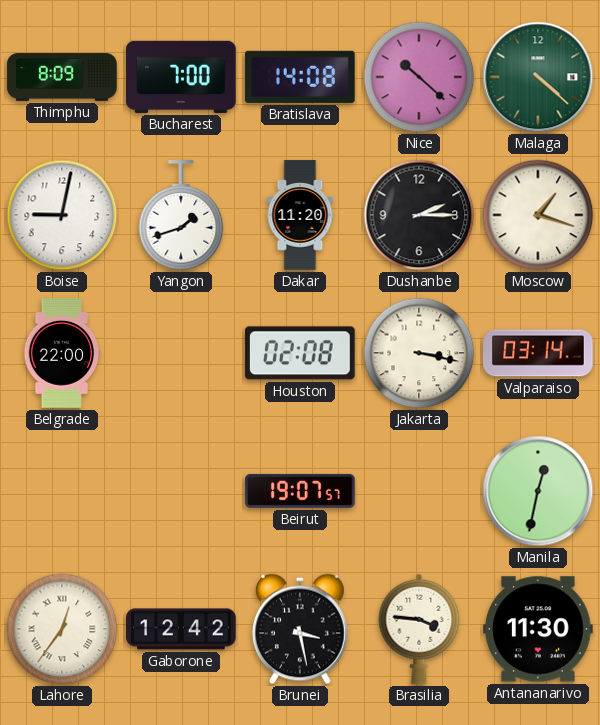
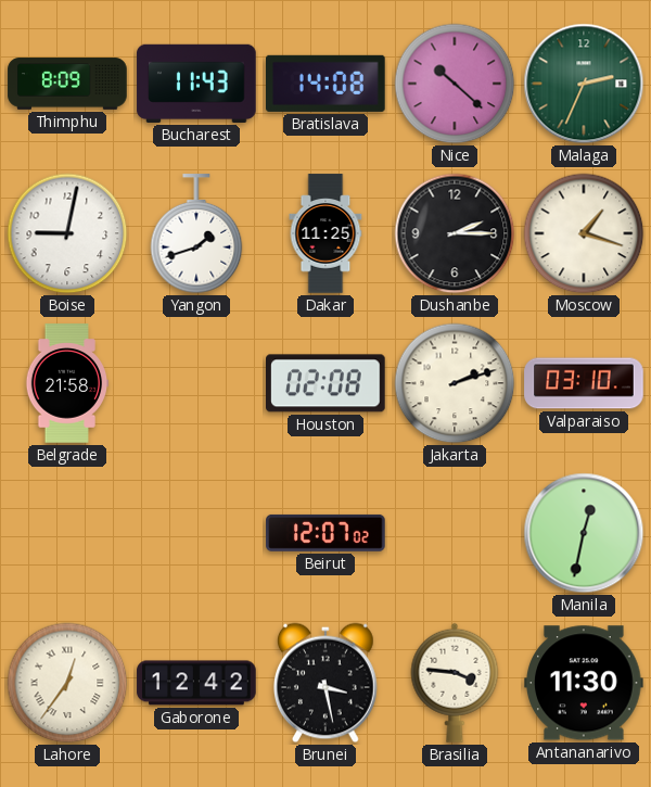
Bucharest: 7:00 -> 11:43 (196, 84)
Malaga: 4:22 -> 2:34 (584, 84)
Dakar: 11:20 -> 11:25 (325, 233)
Belgrade: 22:00 -> 21:58 (67, 383)
Jakarta: 3:17 -> 2:12 (455, 383)
Valparaiso: 03:14 -> 03:10 (584, 383)
Beirut: 19:07 -> 12:07 (325, 533)
